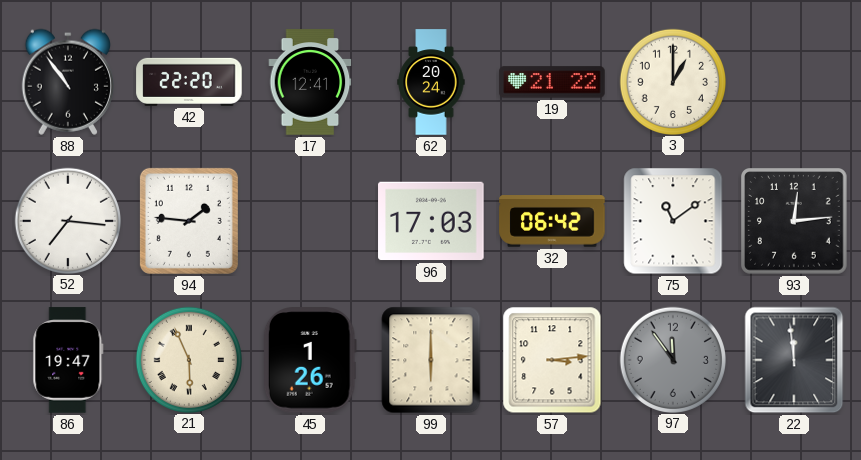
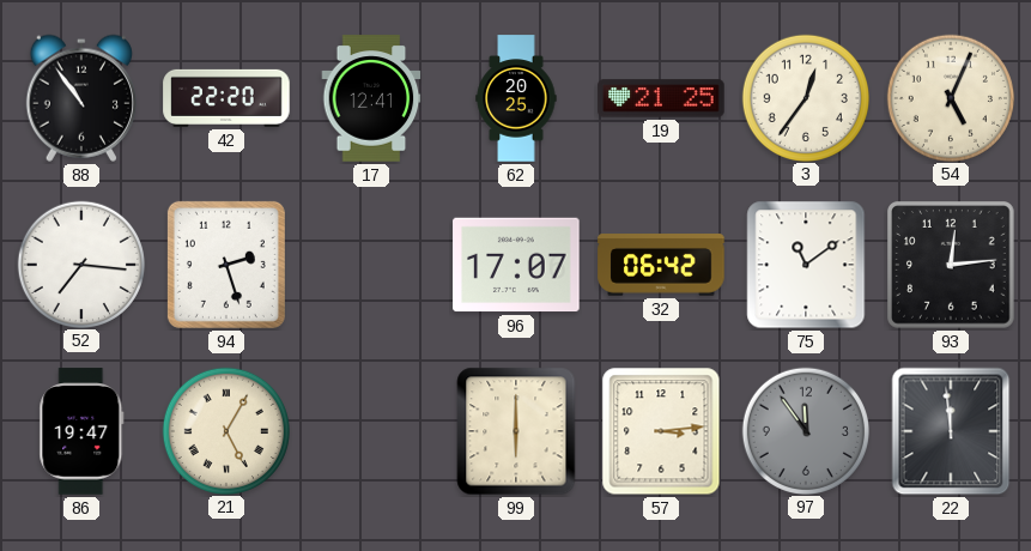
62: 20:24 -> 20:25 (516, 98)
19: 21:22 -> 21:25 (661, 98)
3: 1:00 -> 12:36 (805, 97)
54: none -> 5:04 (950, 97)
94: 1:46 -> 2:27 (226, 265)
96: 17:03 -> 17:07 (516, 265)
21: 5:56 -> 5:05 (225, 430)
45: 1:26 -> none (310, 360)
